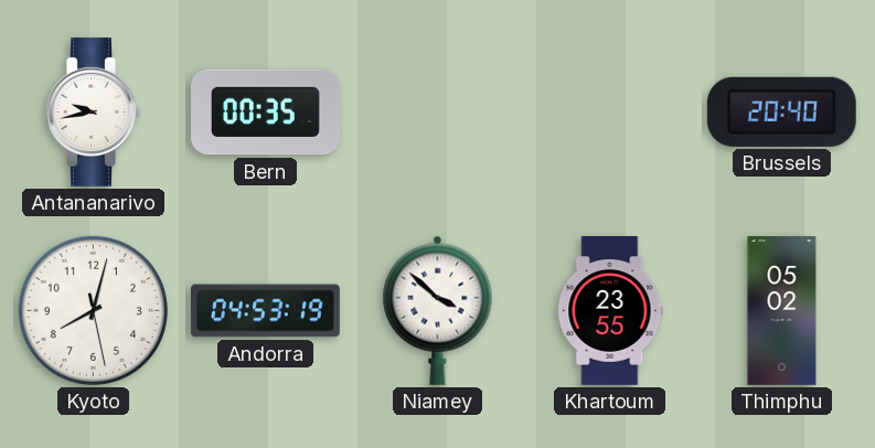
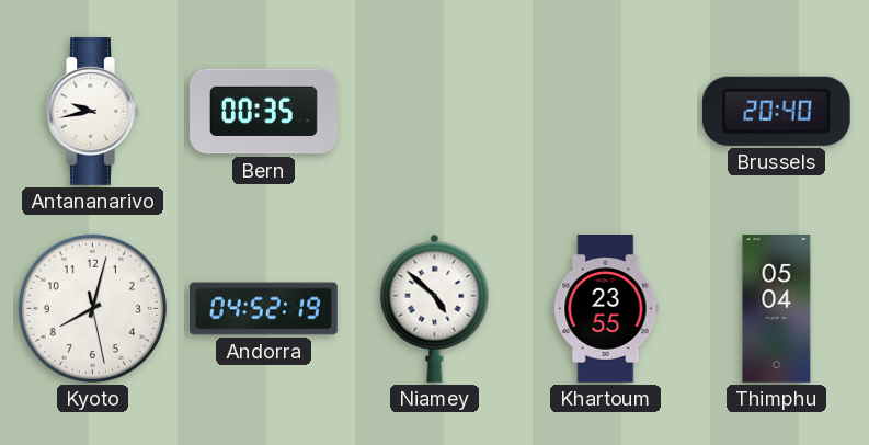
Andorra: 04:53 -> 04:52 (264, 309)
Niamey: 3:52 -> 4:52 (435, 308)
Thimphu: 05:02 -> 05:04 (777, 309)
